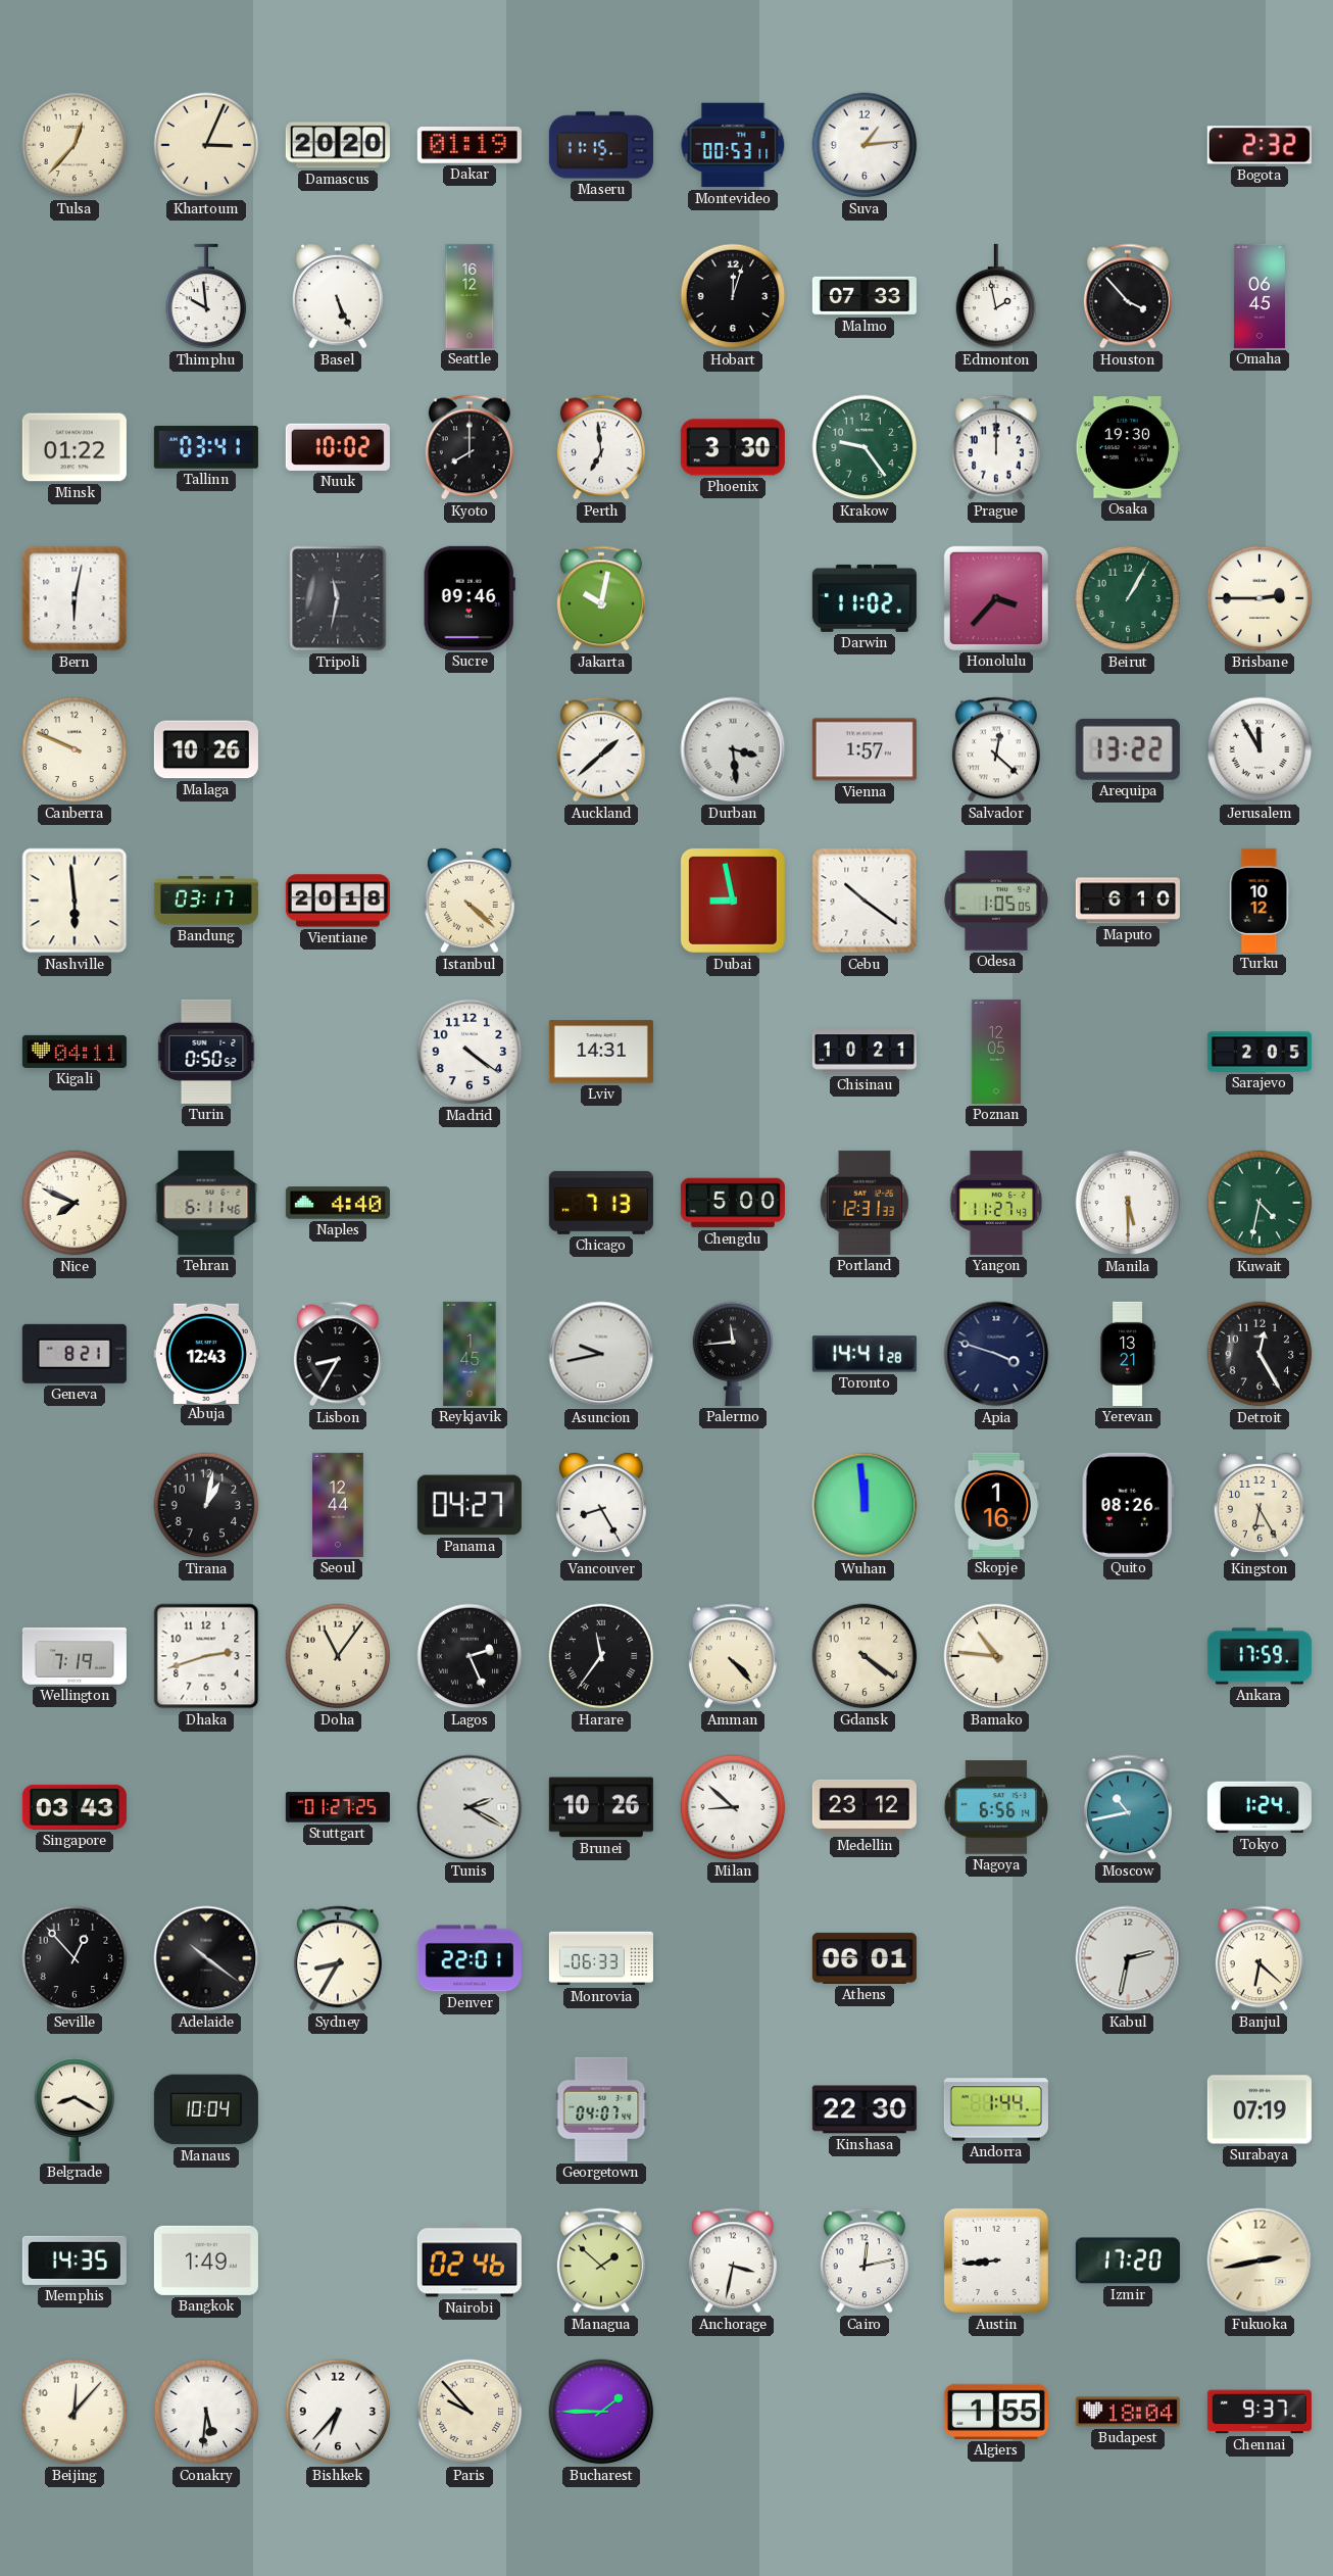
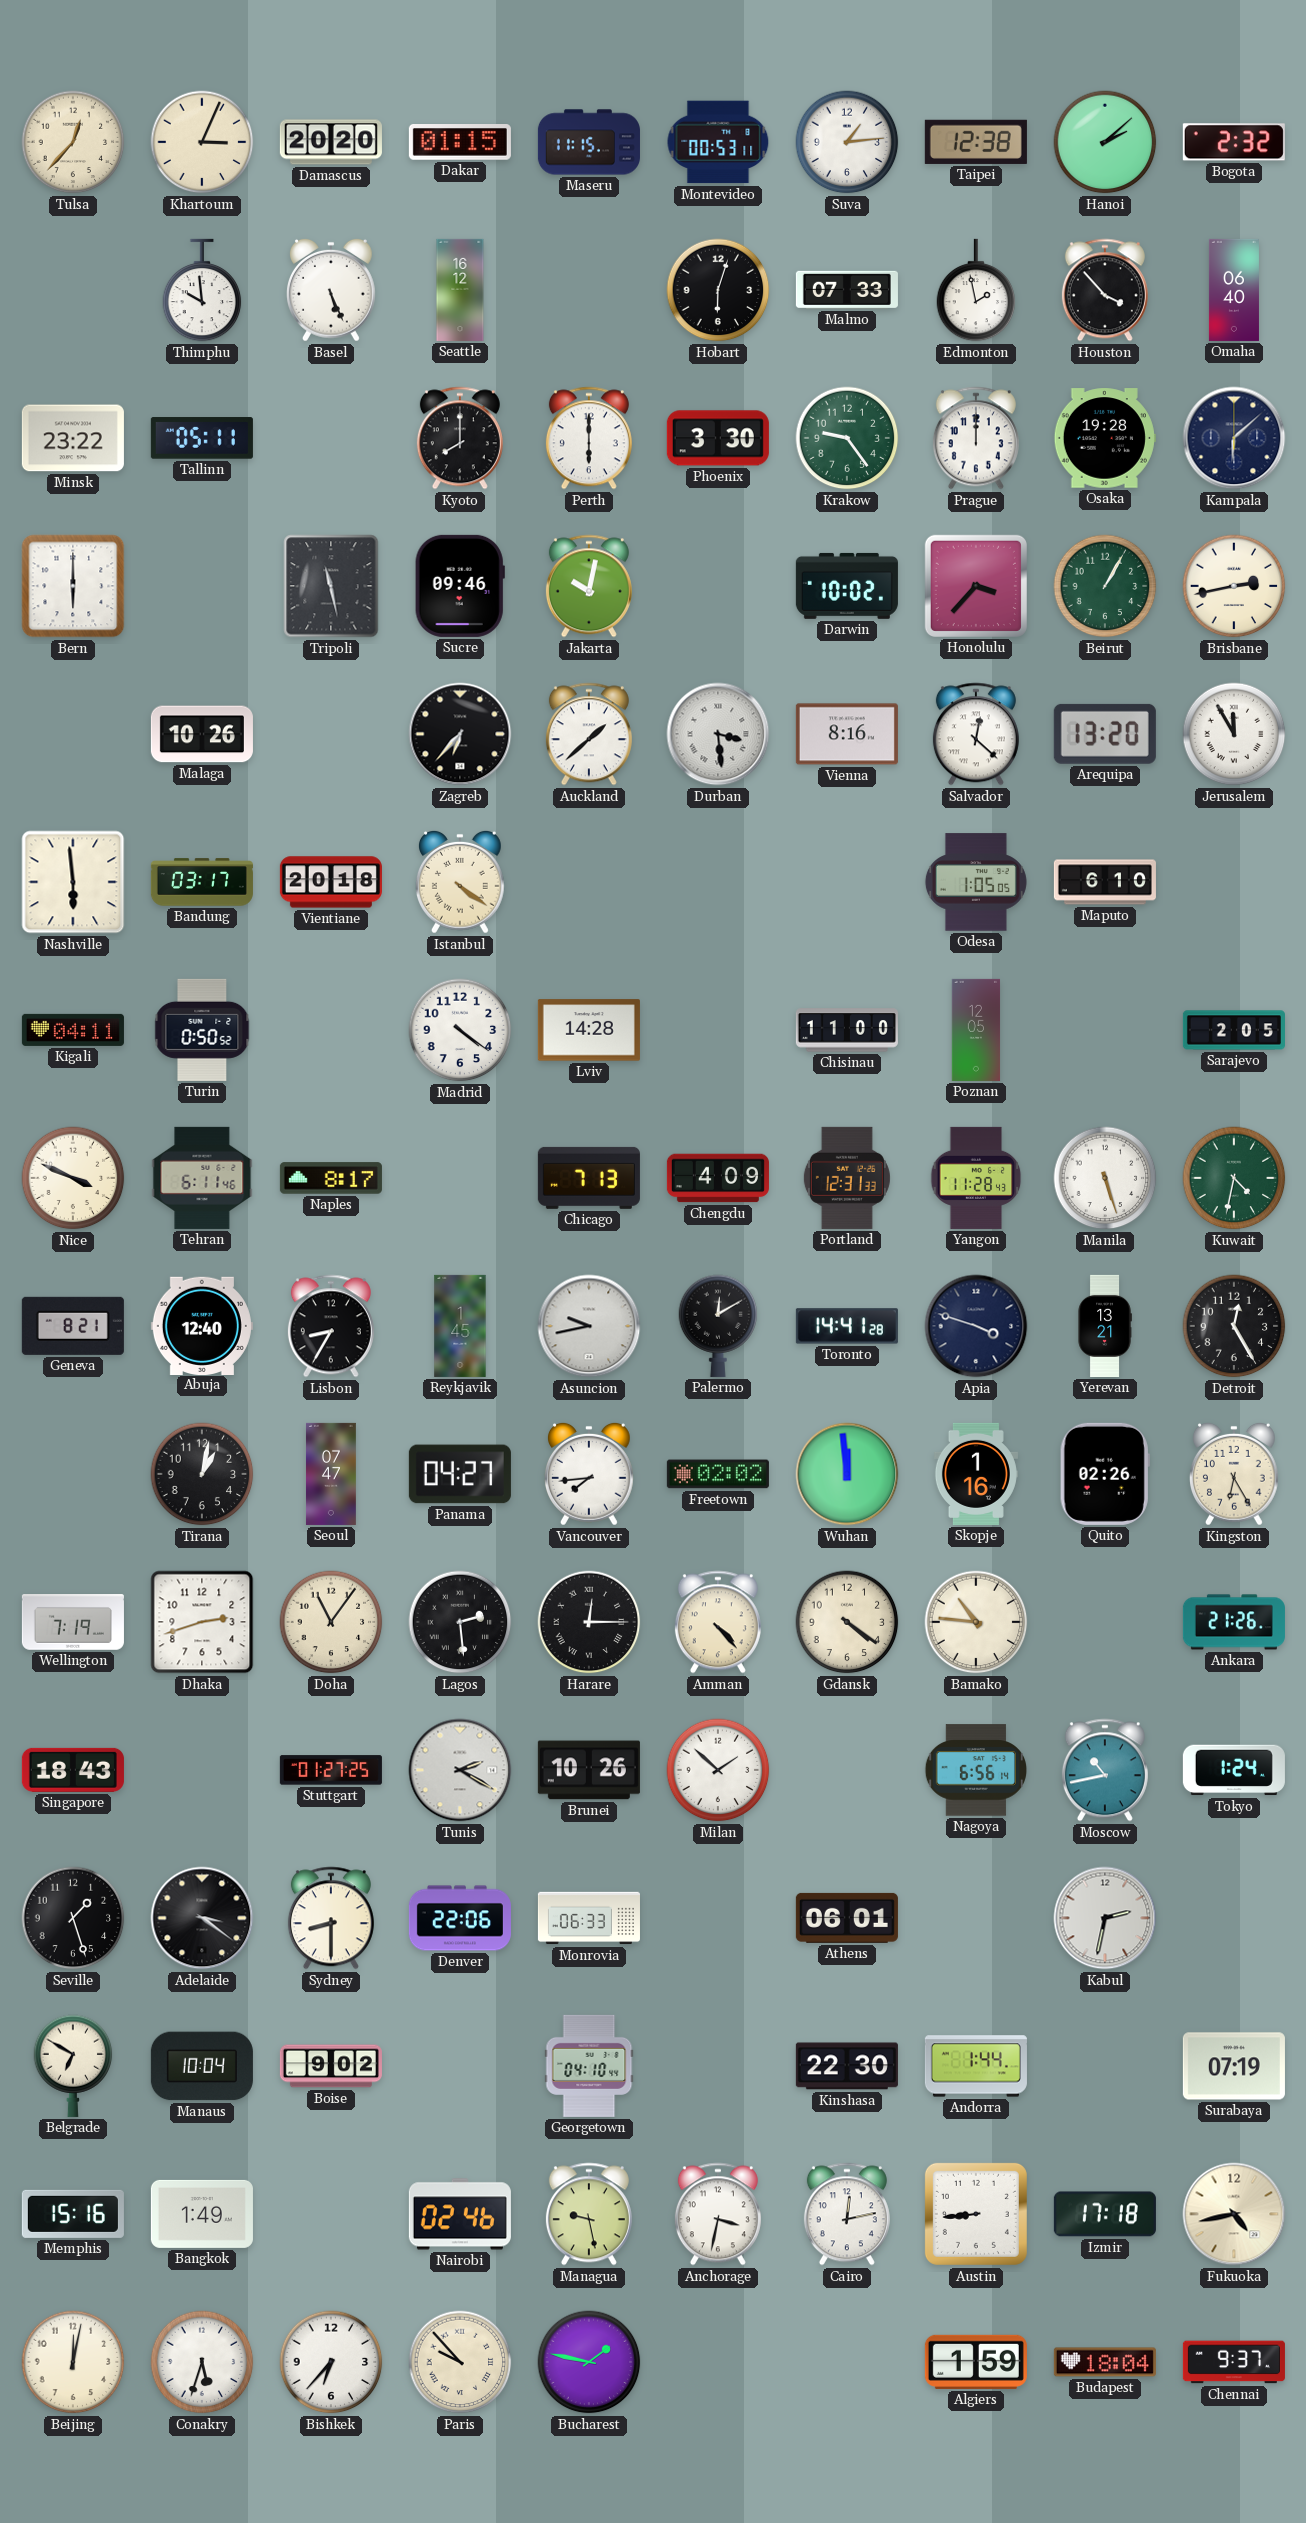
Dakar: 01:19 -> 01:15 (460, 142)
Taipei: none -> 12:38 (976, 142)
Hanoi: none -> 2:08 (1105, 142)
Hobart: 12:03 -> 6:03 (718, 290)
Omaha: 06:45 -> 06:40 (1234, 290)
Minsk: 01:22 -> 23:22 (73, 438)
Tallinn: 03:41 -> 05:11 (202, 438)
Nuuk: 10:02 -> none (338, 447)
Perth: 6:59 -> 6:00 (589, 438)
Osaka: 19:30 -> 19:28 (1105, 438)
Kampala: none -> 6:08 (1234, 438)
Bern: 6:02 -> 6:00 (73, 586)
Tripoli: 11:32 -> 11:28 (331, 586)
Darwin: 11:02 -> 10:02 (847, 586)
Brisbane: 2:45 -> 2:43 (1234, 586)
Canberra: 9:49 -> none (75, 749)
Zagreb: none -> 6:37 (460, 734)
Vienna: 1:57 -> 8:16 (847, 734)
Arequipa: 13:22 -> 13:20 (1105, 734)
Istanbul: 4:22 -> 4:21 (461, 882)
Dubai: 8:58 -> none (733, 901)
Cebu: 10:21 -> none (865, 901)
Turku: 10:12 -> none (1260, 901)
Lviv: 14:31 -> 14:28 (589, 1030)
Chisinau: 10:21 -> 11:00 (847, 1030)
Nice: 7:49 -> 3:49 (73, 1178)
Naples: 4:40 -> 8:17 (331, 1178)
Chengdu: 5:00 -> 4:09 (718, 1178)
Yangon: 11:27 -> 11:28 (976, 1178)
Manila: 5:30 -> 5:27 (1105, 1178)
Abuja: 12:43 -> 12:40 (202, 1325)
Palermo: 11:44 -> 12:10 (718, 1326)
Seoul: 12:44 -> 07:47 (331, 1474)
Vancouver: 8:25 -> 7:44 (590, 1474)
Freetown: none -> 02:02 (718, 1474)
Quito: 08:26 -> 02:26 (1105, 1474)
Lagos: 2:26 -> 2:29 (460, 1622)
Harare: 11:36 -> 12:15 (589, 1622)
Ankara: 17:59 -> 21:26 (1234, 1622)
Singapore: 03:43 -> 18:43 (73, 1770)
Milan: 8:52 -> 1:52 (718, 1770)
Medellin: 23:12 -> none (865, 1807)
Seville: 12:53 -> 1:27 (73, 1918)
Adelaide: 10:21 -> 3:21 (202, 1918)
Sydney: 8:35 -> 8:30 (331, 1918)
Denver: 22:01 -> 22:06 (460, 1918)
Banjul: 6:22 -> none (1260, 1958)
Belgrade: 8:20 -> 6:50 (73, 2066)
Boise: none -> 9:02 (331, 2066)
Georgetown: 04:07 -> 04:10 (589, 2066)
Memphis: 14:35 -> 15:16 (73, 2214)
Managua: 1:52 -> 9:28 (589, 2214)
Izmir: 17:20 -> 17:18 (1105, 2214)
Fukuoka: 2:43 -> 4:43 (1234, 2214)
Beijing: 12:07 -> 12:02 (73, 2362)
Conakry: 5:31 -> 5:33 (202, 2362)
Bucharest: 1:45 -> 1:47 (589, 2362)
Algiers: 1:55 -> 1:59 (976, 2362)
